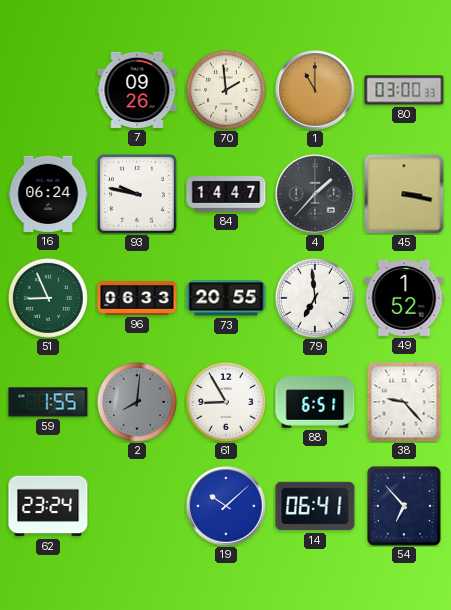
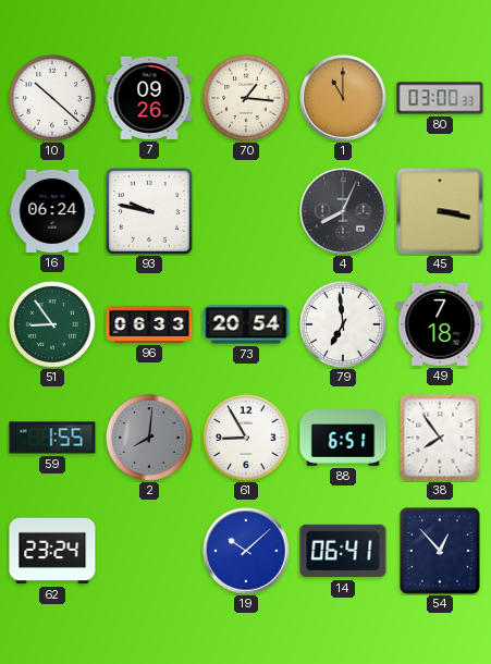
10: none -> 10:22 (52, 98)
70: 1:59 -> 1:16 (246, 98)
84: 14:47 -> none (226, 195)
4: 1:37 -> 8:04 (343, 211)
51: 8:56 -> 8:54 (52, 324)
73: 20:55 -> 20:54 (246, 324)
49: 1:52 -> 7:18 (440, 324)
38: 9:23 -> 7:54 (440, 438)
54: 6:53 -> 12:53 (440, 551)
